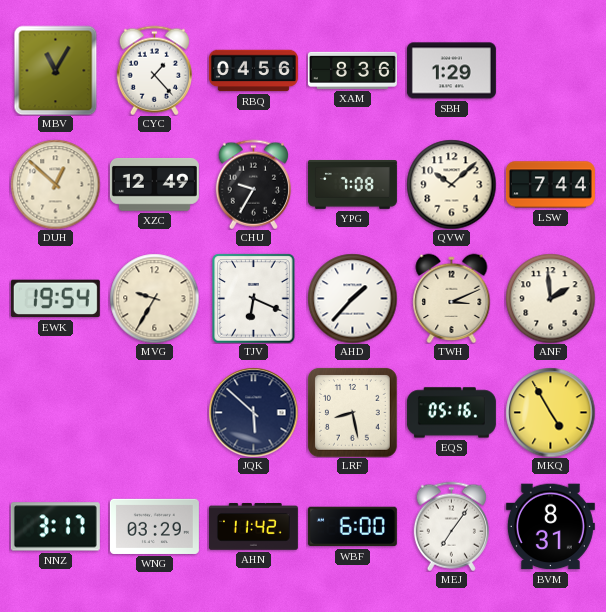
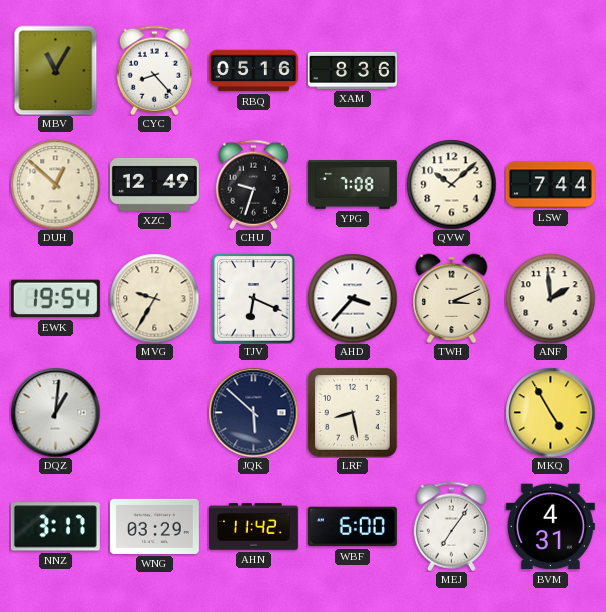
CYC: 1:23 -> 8:23 (154, 70)
RBQ: 04:56 -> 05:16 (253, 71)
SBH: 1:29 -> none (451, 71)
CHU: 9:35 -> 9:33 (253, 184)
AHD: 1:37 -> 3:37 (352, 298)
DQZ: none -> 1:01 (55, 412)
EQS: 05:16 -> none (451, 413)
BVM: 8:31 -> 4:31 (550, 527)
